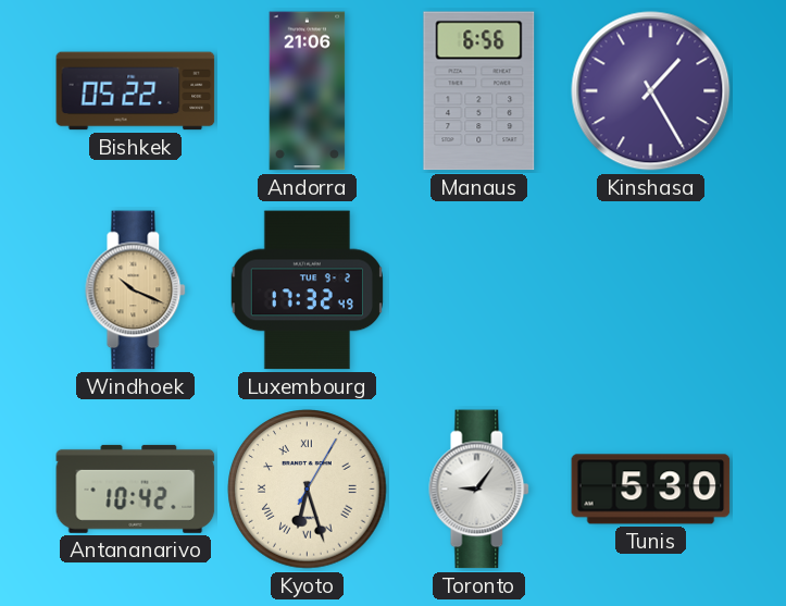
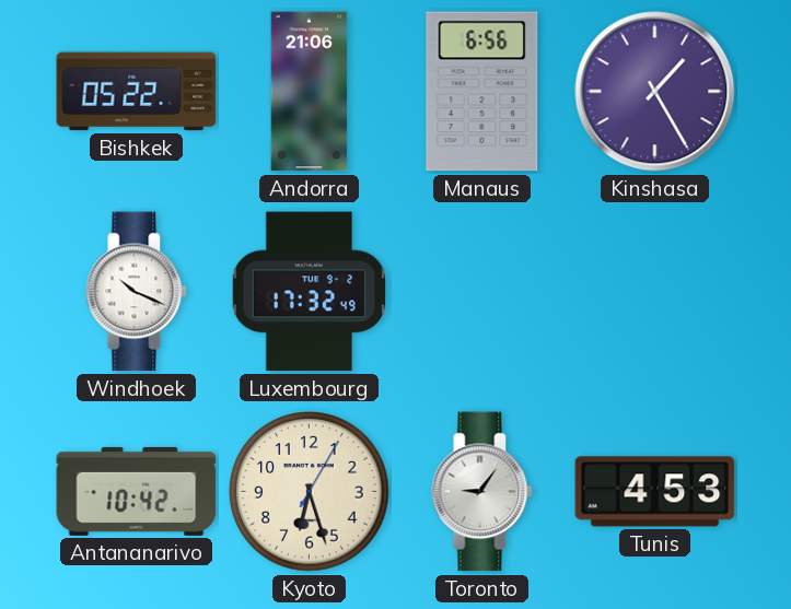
Windhoek dial: champagne -> white (137, 292)
Kyoto numerals: Roman -> Arabic (310, 492)
Tunis: 5:30 -> 4:53 (655, 492)
